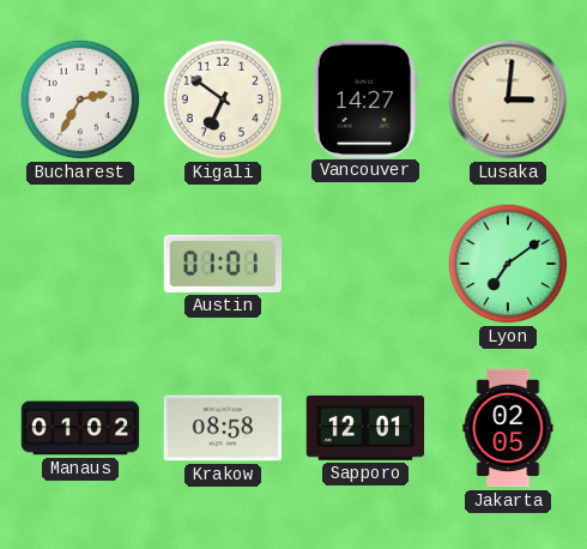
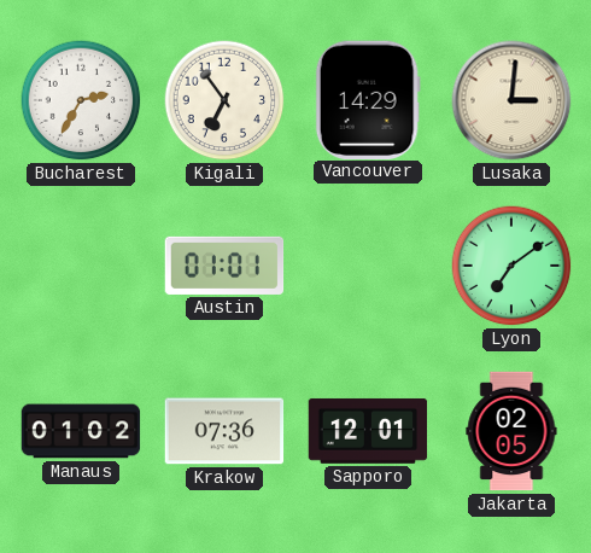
Kigali: 6:51 -> 6:54 (224, 100)
Vancouver: 14:27 -> 14:29 (368, 99)
Krakow: 08:58 -> 07:36 (224, 431)
